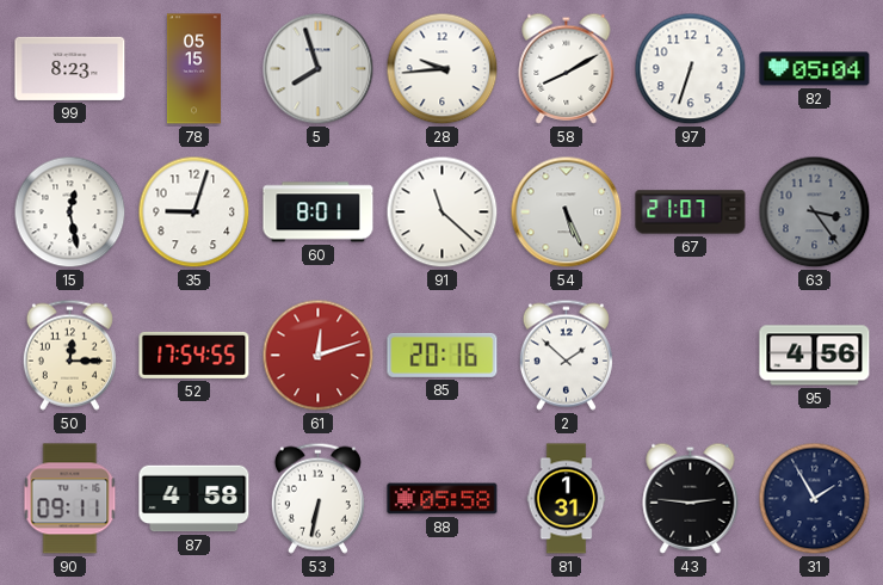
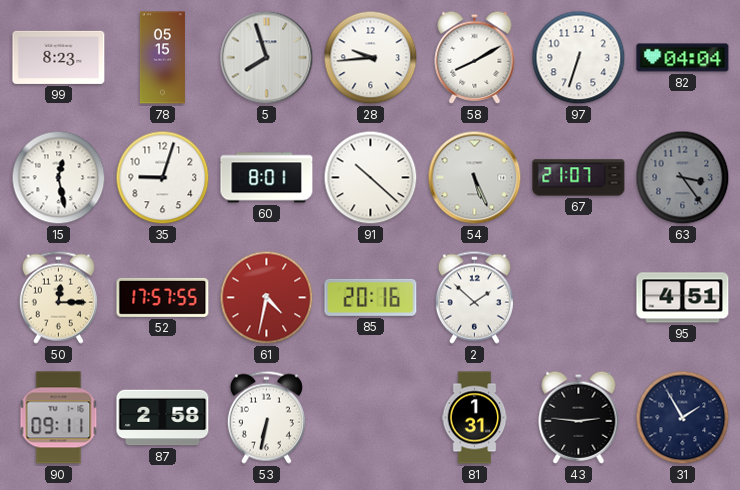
82: 05:04 -> 04:04 (683, 58)
91: 11:22 -> 10:22 (371, 178)
52: 17:54 -> 17:57 (163, 297)
61: 12:12 -> 4:32 (267, 298)
95: 4:56 -> 4:51 (683, 298)
87: 4:58 -> 2:58 (163, 418)
88: 05:58 -> none (443, 499)
